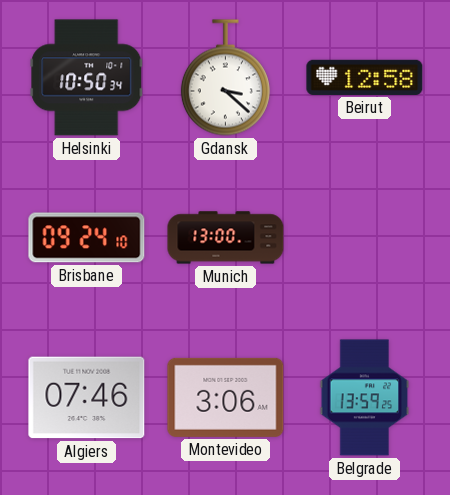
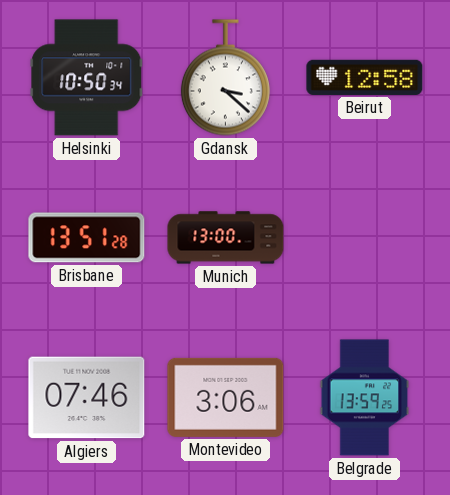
Brisbane: 09:24 -> 13:51 (87, 238)
